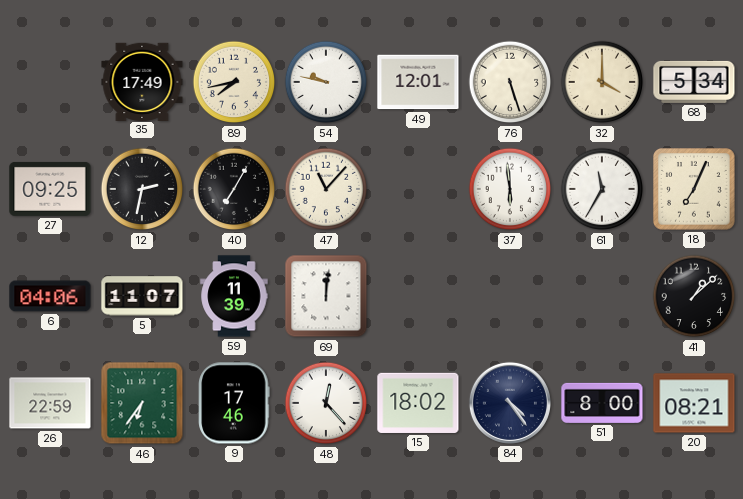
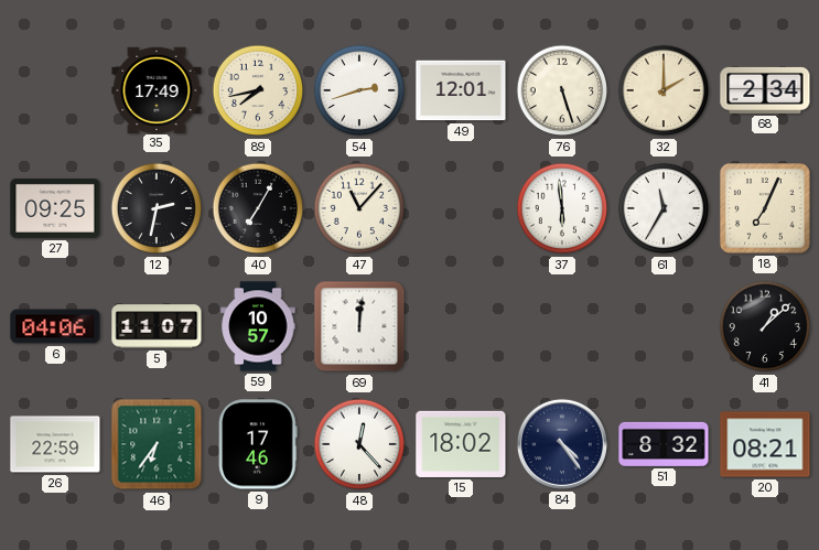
54: 9:47 -> 2:42 (359, 90)
32: 4:00 -> 2:00 (664, 90)
68: 5:34 -> 2:34 (765, 90)
59: 11:39 -> 10:57 (258, 326)
51: 8:00 -> 8:32 (664, 444)
